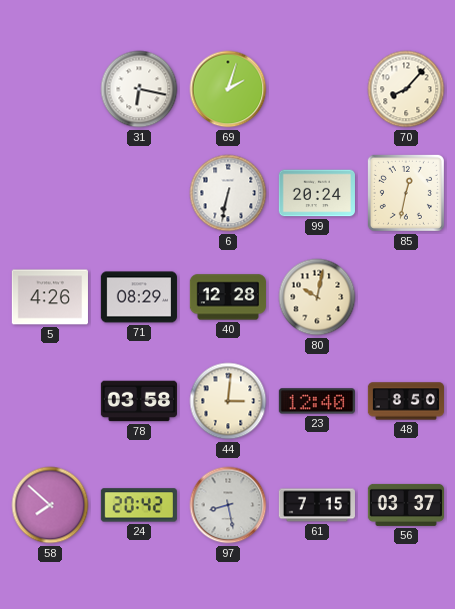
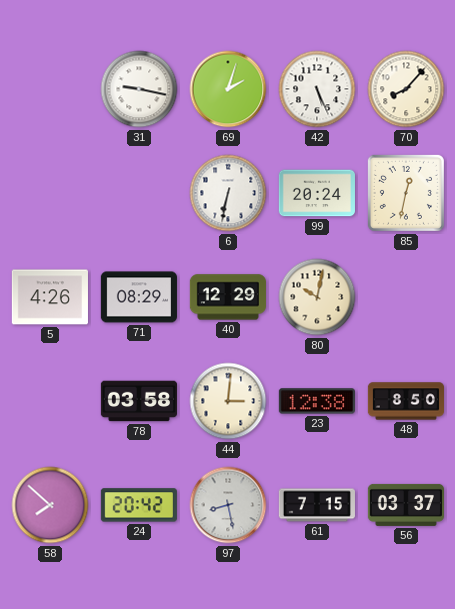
31: 6:17 -> 9:17 (139, 89)
42: none -> 5:26 (317, 89)
40: 12:28 -> 12:29 (228, 297)
23: 12:40 -> 12:38 (317, 401)
